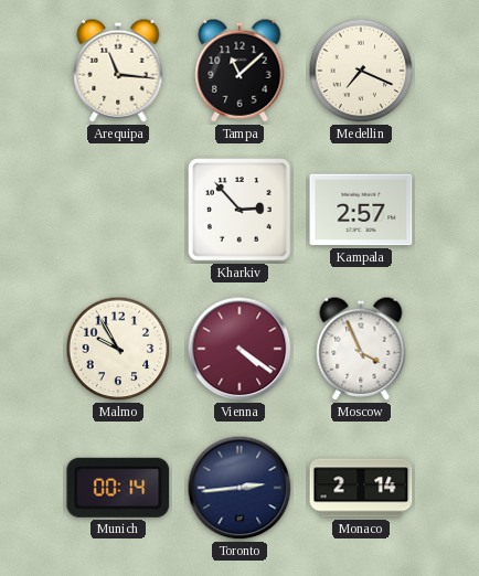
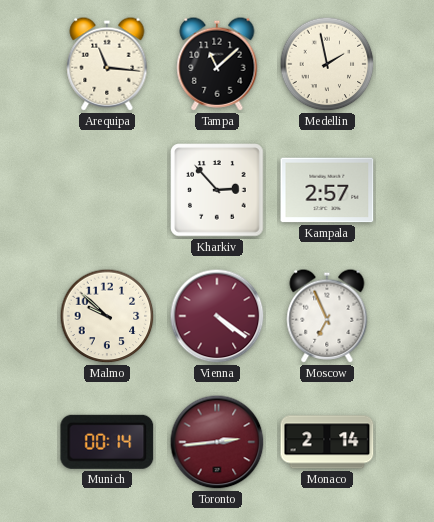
Medellin: 7:19 -> 1:58 (327, 64)
Malmo: 9:55 -> 9:52 (107, 316)
Moscow: 3:56 -> 6:56 (327, 316)
Toronto dial: navy -> burgundy (217, 442)
